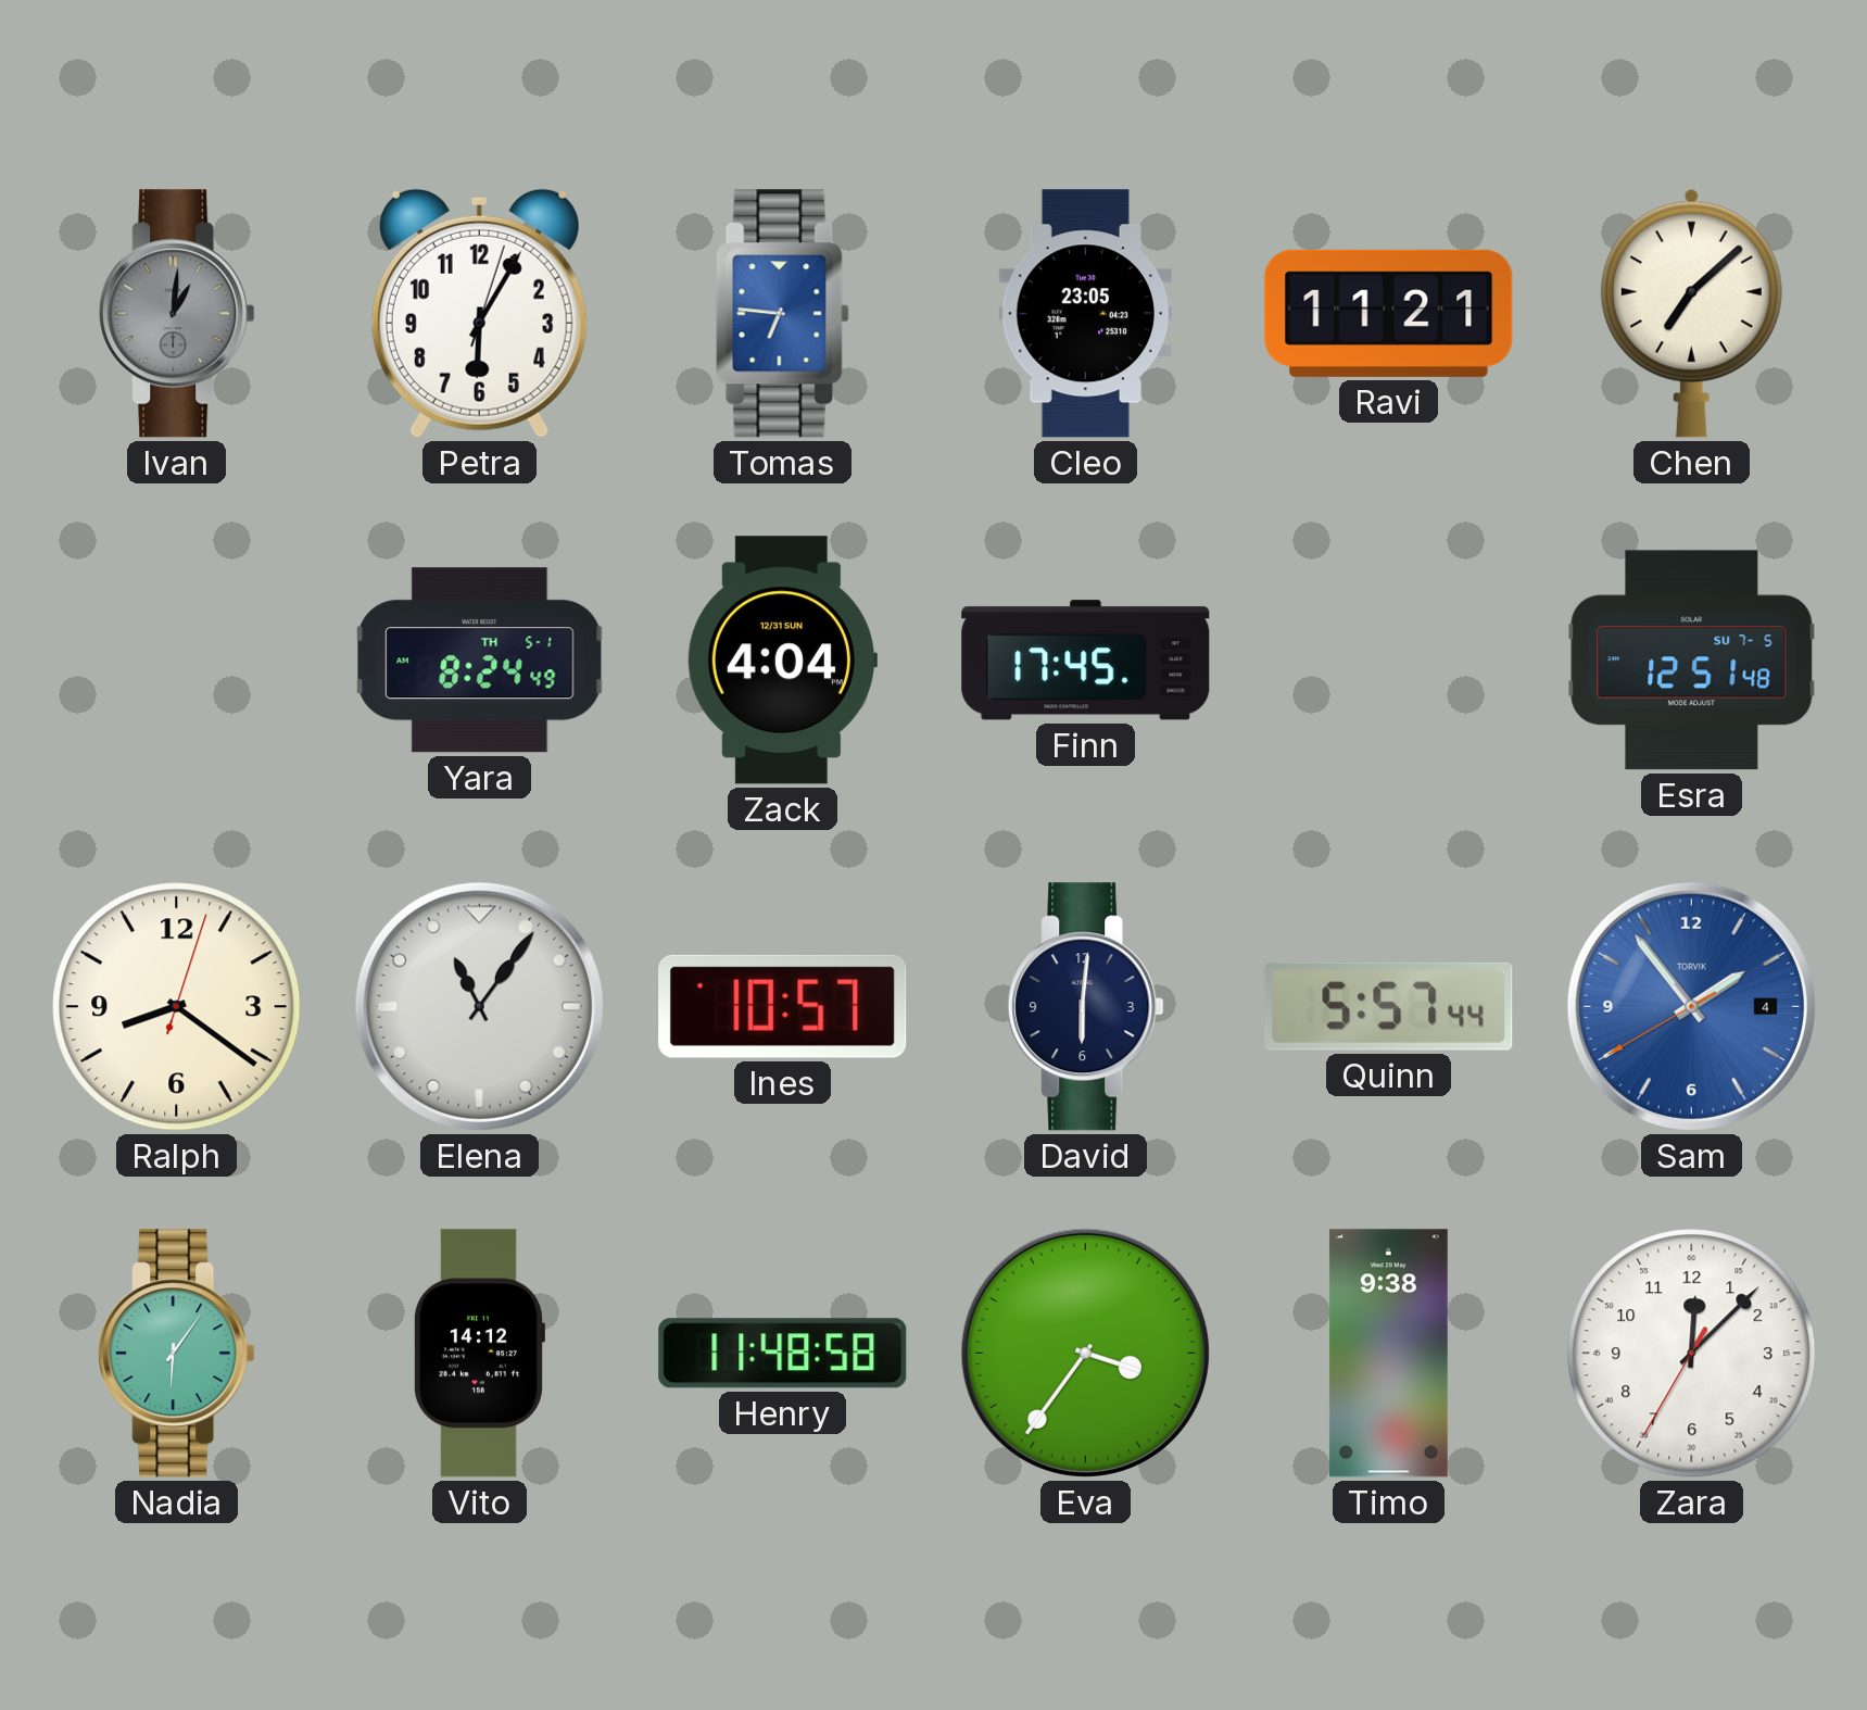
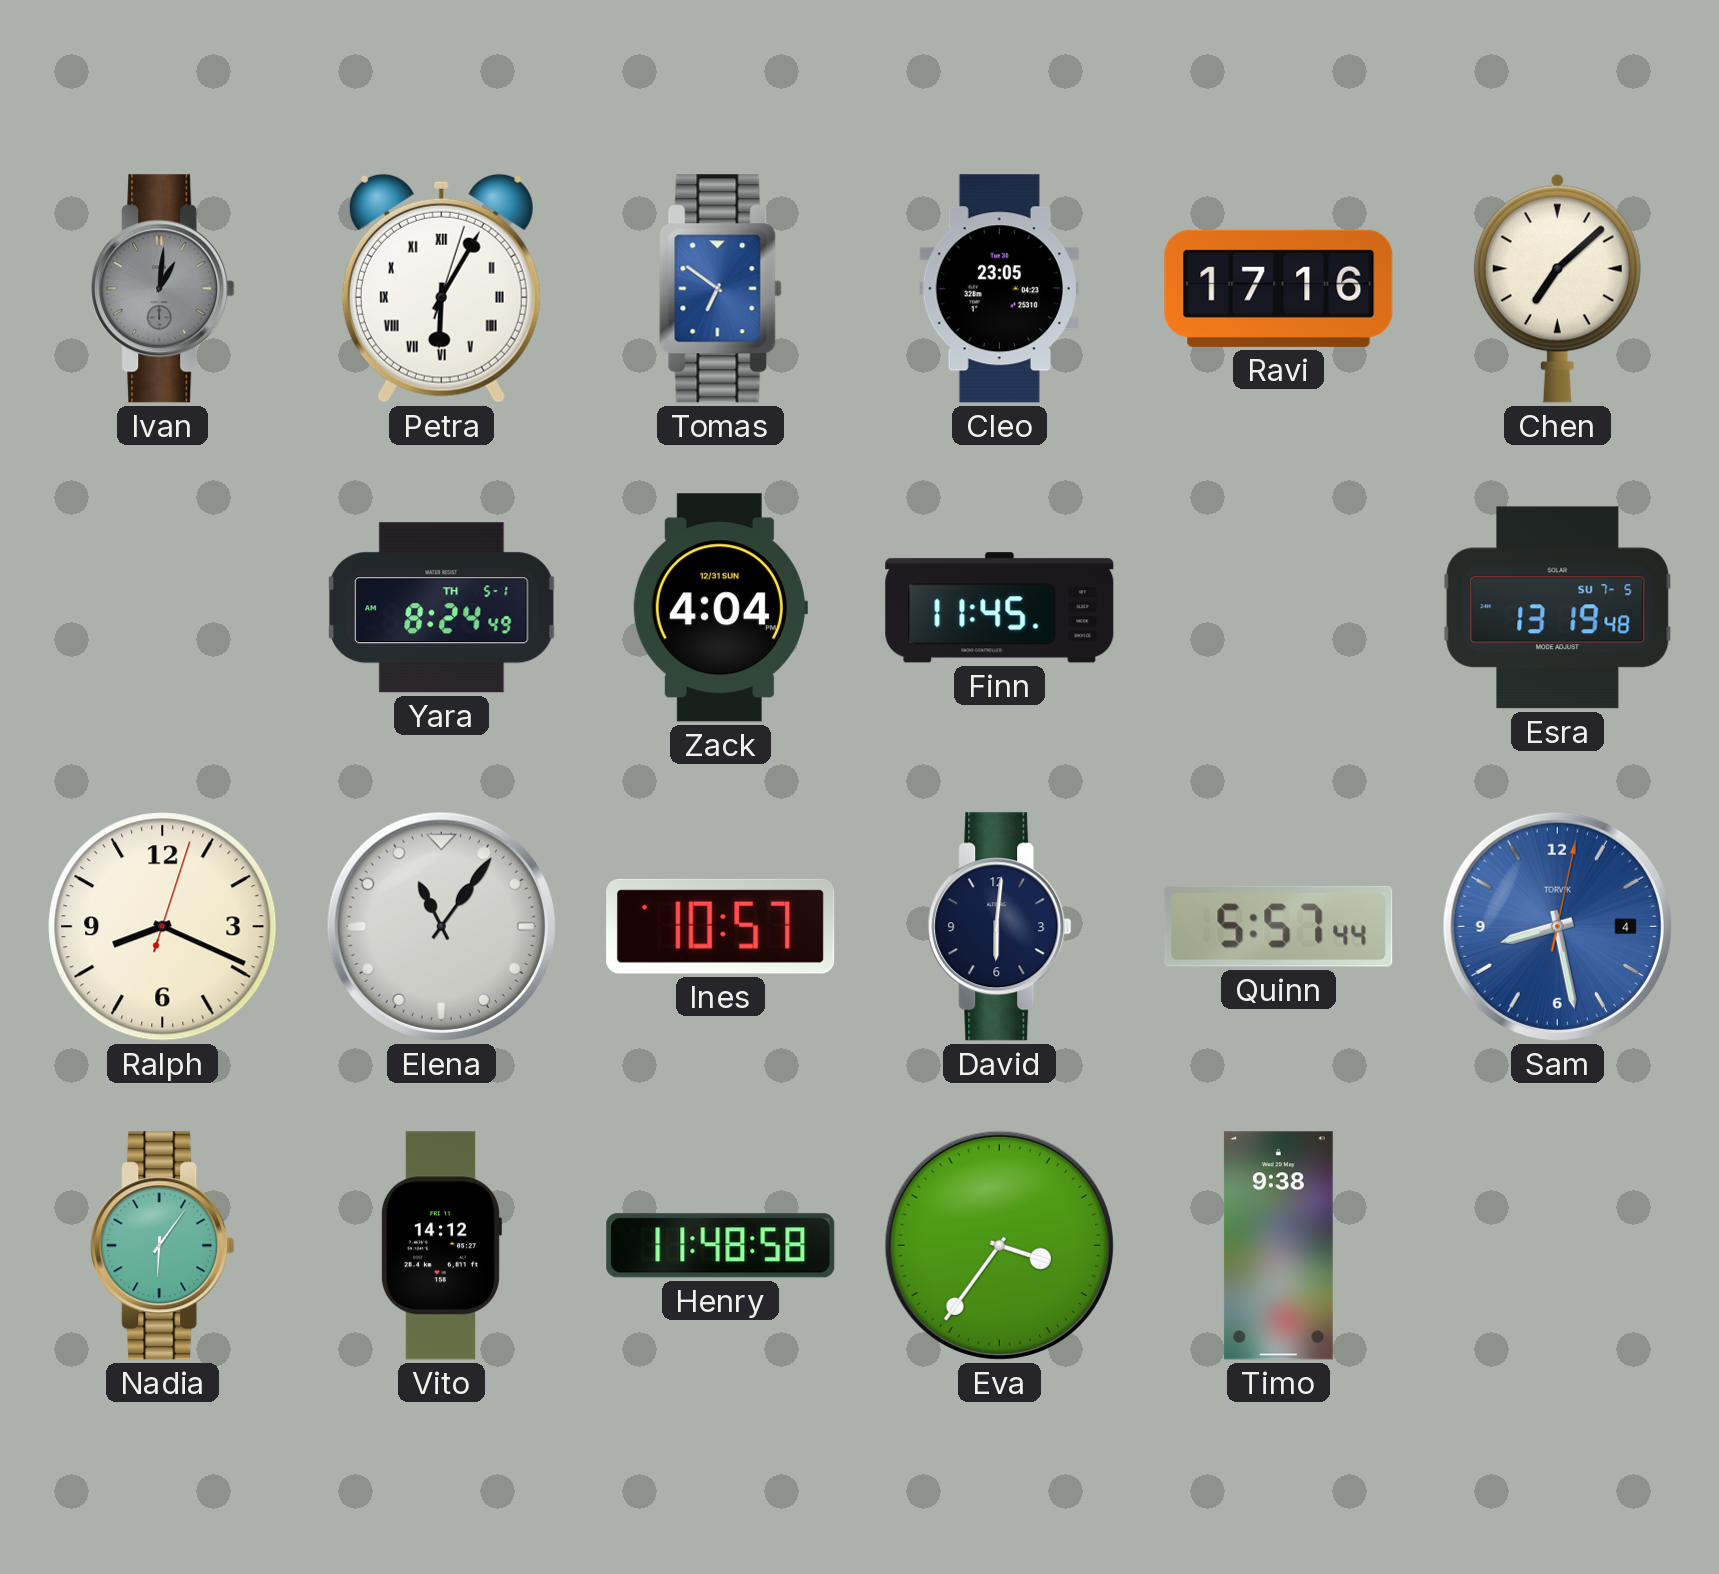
Petra numerals: Arabic -> Roman (441, 288)
Tomas: 6:46 -> 6:51 (721, 289)
Ravi: 11:21 -> 17:16 (1279, 288)
Finn: 17:45 -> 11:45 (1000, 608)
Esra: 12:51 -> 13:19 (1558, 608)
Ralph: 8:21 -> 8:19 (163, 927)
Sam: 1:53 -> 8:28 (1557, 926)
Zara: 12:07 -> none (1692, 1354)
